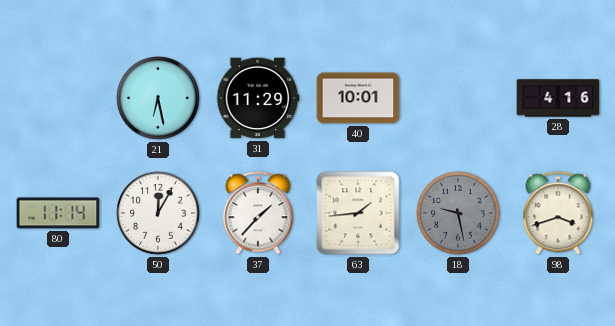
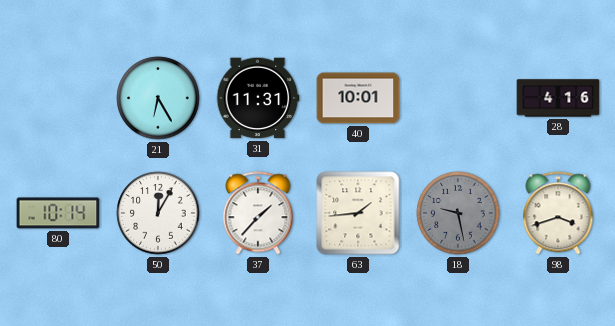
21: 6:28 -> 6:25 (158, 98)
31: 11:29 -> 11:31 (258, 98)
80: 11:14 -> 10:14 (58, 213)
